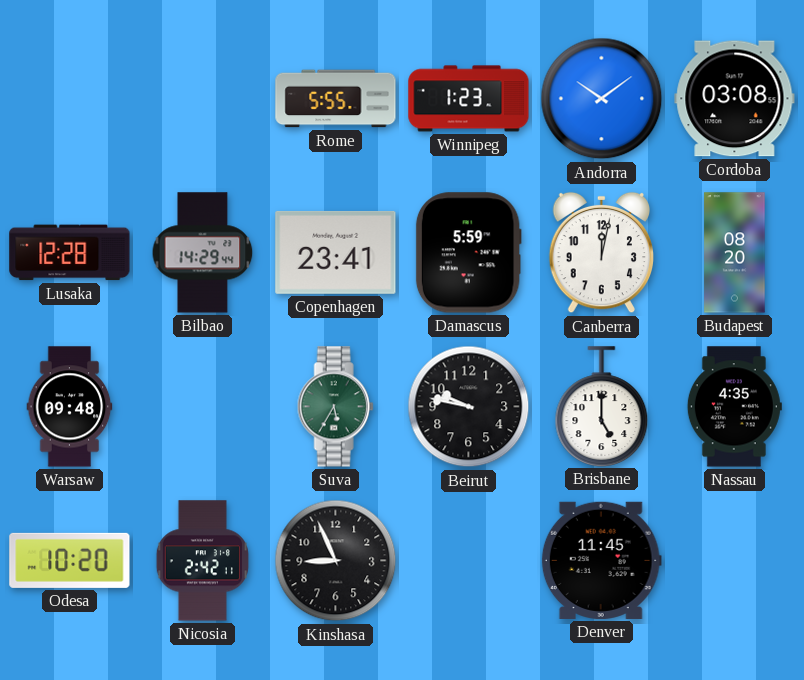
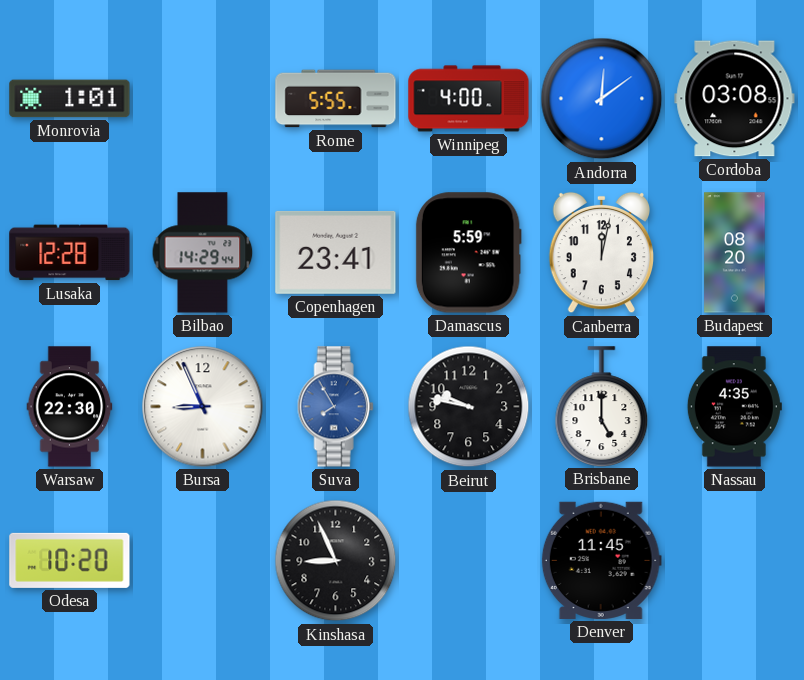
Monrovia: none -> 1:01 (70, 99)
Winnipeg: 1:23 -> 4:00 (469, 99)
Andorra: 10:09 -> 12:09 (602, 99)
Warsaw: 09:48 -> 22:30 (70, 407)
Bursa: none -> 8:56 (203, 407)
Suva: 5:35 -> 7:55 (335, 407)
Suva dial: green -> blue (335, 407)
Nicosia: 2:42 -> none (202, 561)
